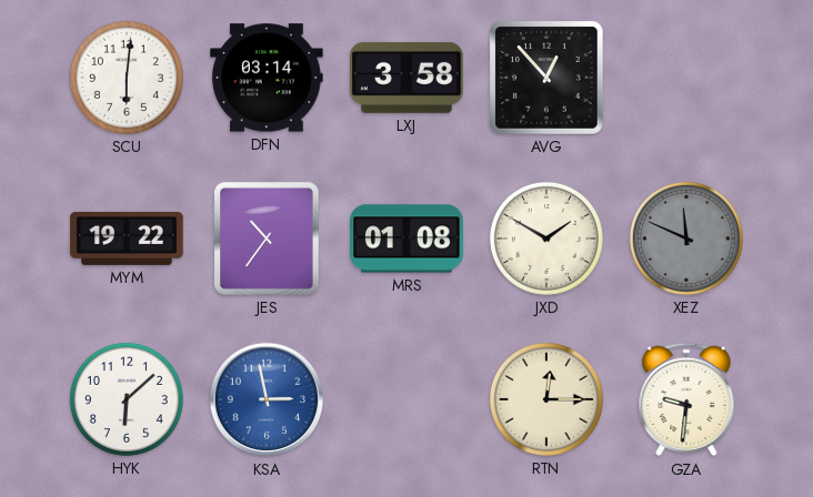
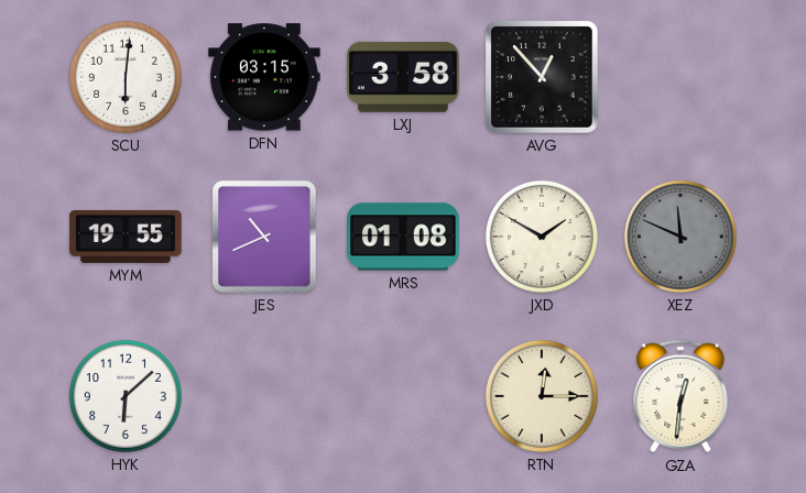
DFN: 03:14 -> 03:15 (264, 77)
MYM: 19:22 -> 19:55 (126, 237)
JES: 10:36 -> 10:41 (264, 237)
KSA: 2:58 -> none (267, 399)
GZA: 9:31 -> 12:31 (680, 396)
